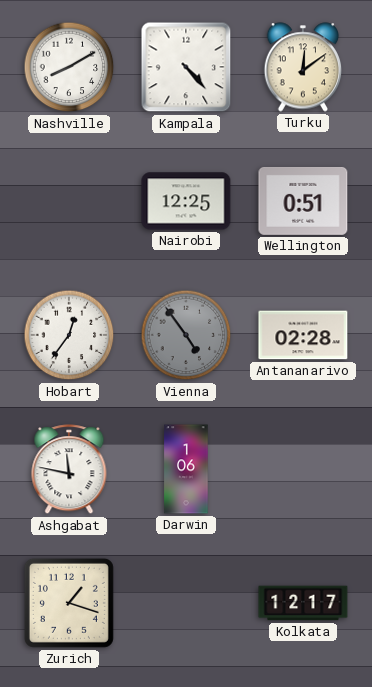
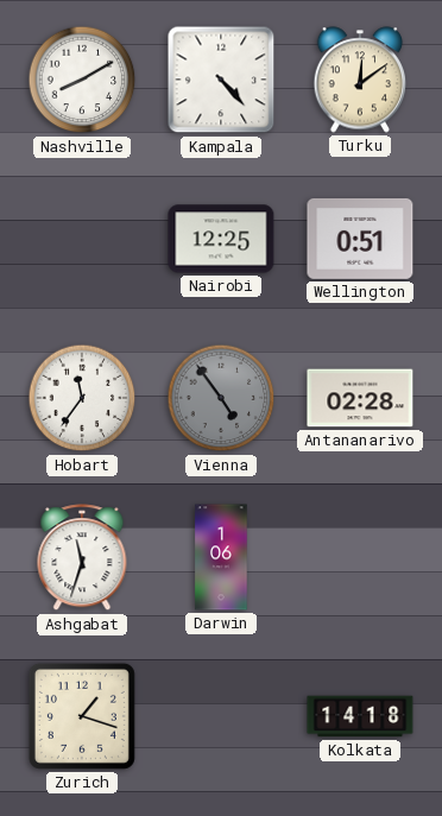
Hobart: 12:36 -> 11:36 (82, 398)
Ashgabat: 11:47 -> 11:33 (82, 558)
Kolkata: 12:17 -> 14:18 (360, 716)
